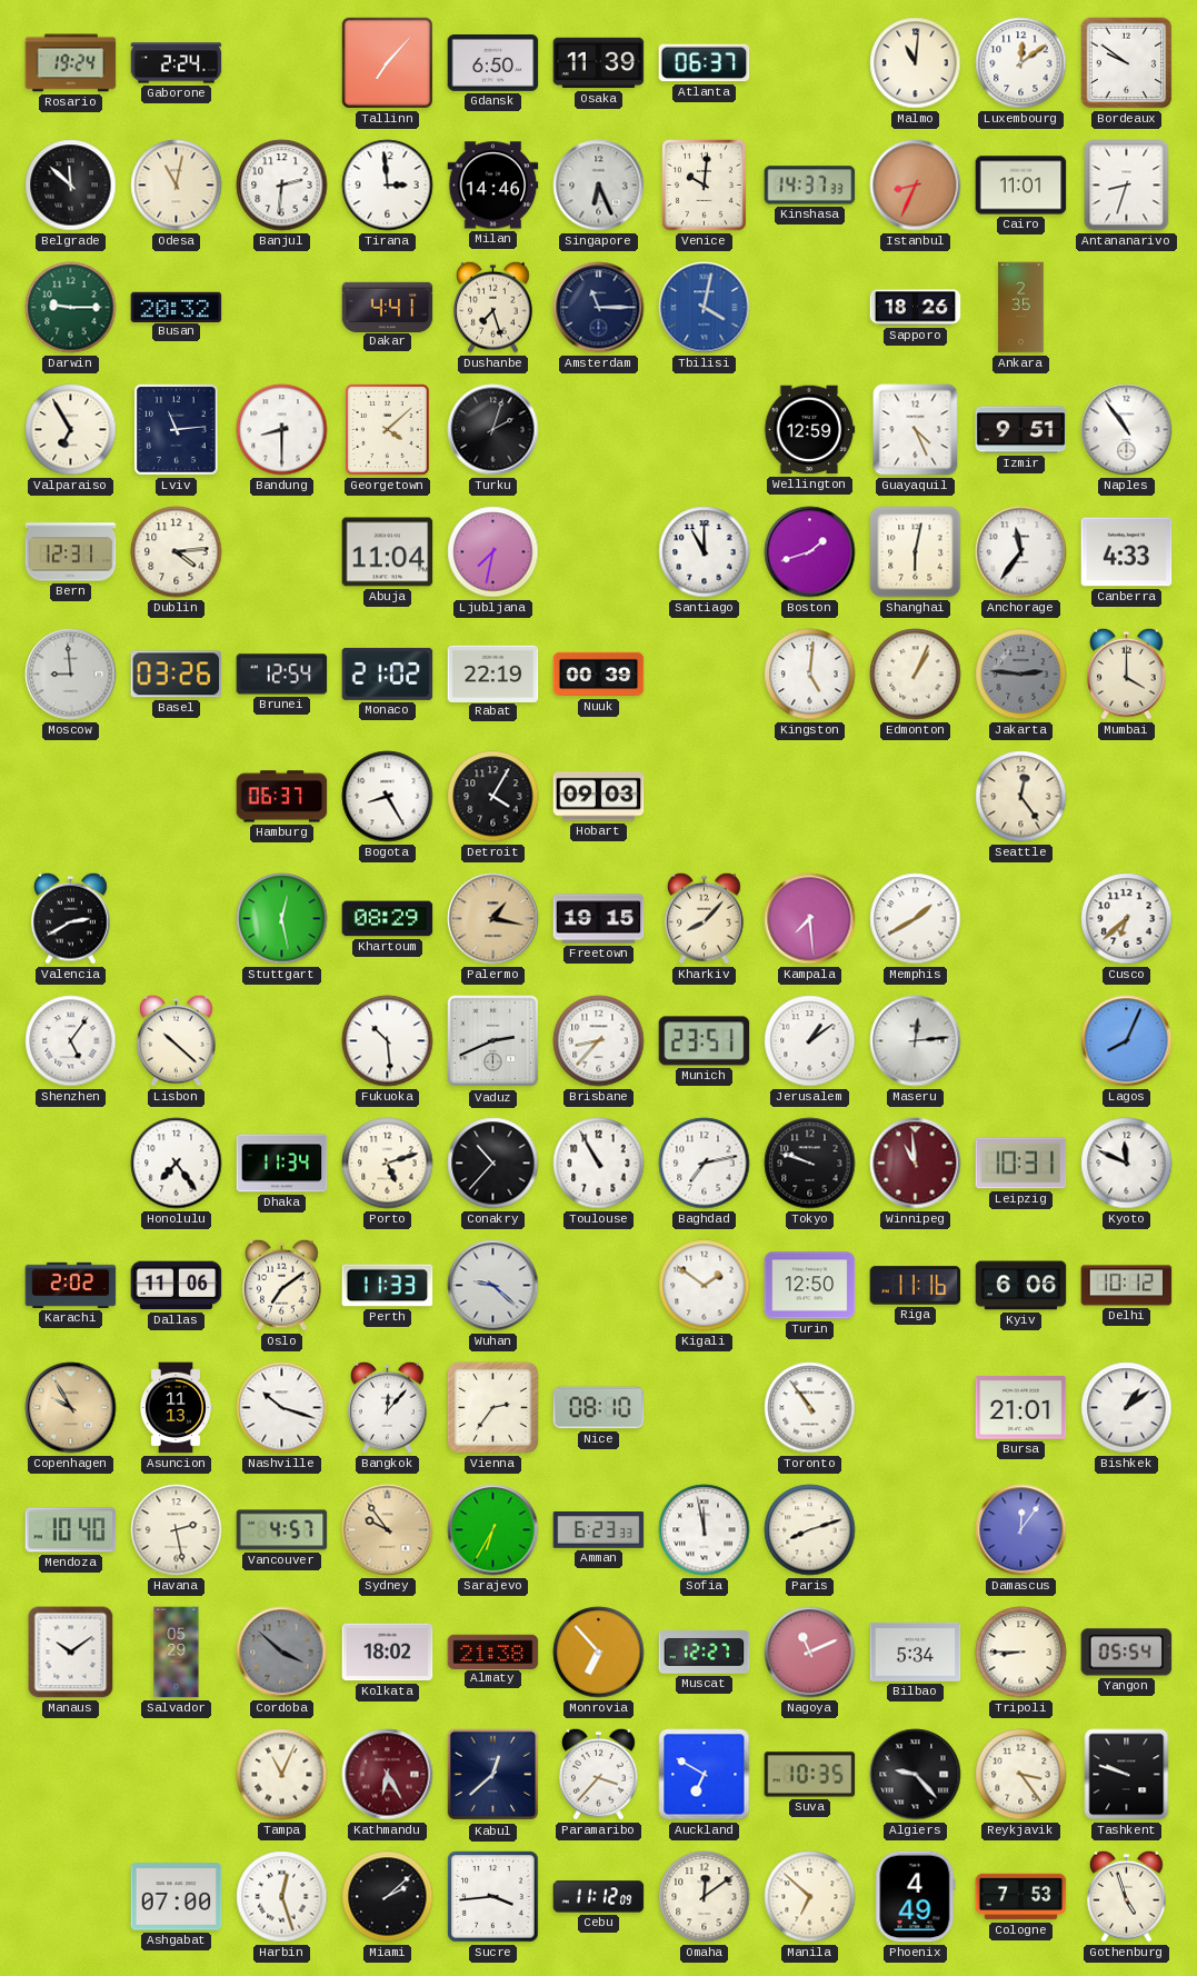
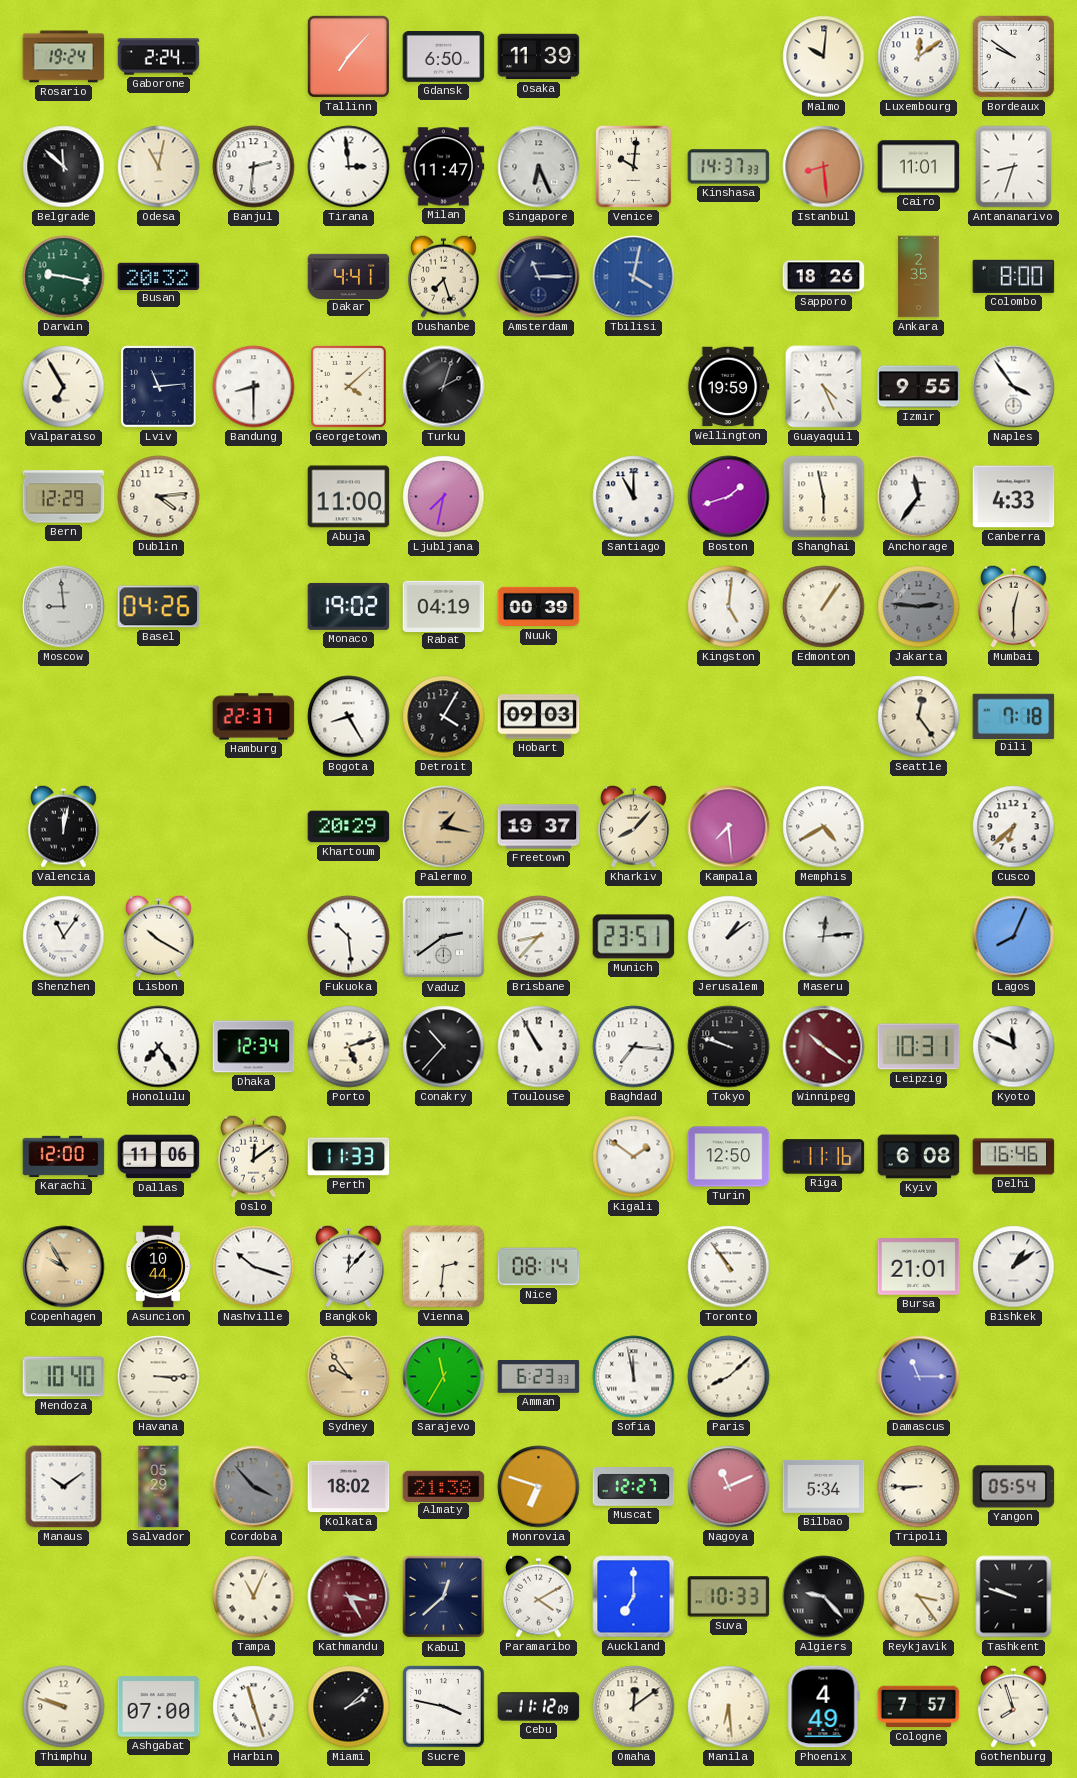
Atlanta: 06:37 -> none (705, 63)
Malmo: 11:01 -> 10:01 (824, 57)
Milan: 14:46 -> 11:47 (444, 167)
Istanbul: 8:34 -> 8:29 (824, 167)
Darwin: 9:15 -> 9:17 (64, 277)
Colombo: none -> 8:00 (1014, 276)
Wellington: 12:59 -> 19:59 (728, 387)
Izmir: 9:51 -> 9:55 (919, 387)
Naples: 10:54 -> 3:54 (1014, 387)
Bern: 12:31 -> 12:29 (64, 497)
Abuja: 11:04 -> 11:00 (349, 497)
Shanghai: 6:02 -> 5:58 (824, 497)
Basel: 03:26 -> 04:26 (159, 607)
Brunei: 12:54 -> none (282, 675)
Monaco: 21:02 -> 19:02 (349, 606)
Rabat: 22:19 -> 04:19 (444, 606)
Edmonton: 1:04 -> 1:06 (824, 607)
Mumbai: 4:00 -> 12:30 (1014, 606)
Hamburg: 06:37 -> 22:37 (254, 717)
Dili: none -> 7:18 (1014, 716)
Valencia: 2:40 -> 12:02 (64, 826)
Stuttgart: 12:28 -> none (282, 919)
Khartoum: 08:29 -> 20:29 (349, 827)
Freetown: 19:15 -> 19:37 (539, 827)
Memphis: 1:40 -> 4:40 (824, 827)
Shenzhen: 5:06 -> 11:06 (64, 937)
Lisbon: 10:22 -> 10:20 (159, 936)
Vaduz: 2:41 -> 2:39 (444, 937)
Dhaka: 11:34 -> 12:34 (254, 1047)
Baghdad: 7:13 -> 7:16 (634, 1047)
Winnipeg: 10:59 -> 10:21 (824, 1047)
Karachi: 2:02 -> 12:00 (64, 1156)
Oslo: 7:09 -> 12:09 (254, 1156)
Wuhan: 9:22 -> none (493, 1286)
Kyiv: 6:06 -> 6:08 (919, 1157)
Delhi: 10:12 -> 16:46 (1014, 1157)
Asuncion: 11:13 -> 10:44 (158, 1267)
Vienna: 2:36 -> 2:31 (443, 1266)
Nice: 08:10 -> 08:14 (539, 1267)
Havana: 2:28 -> 3:15 (159, 1377)
Vancouver: 4:57 -> none (282, 1530)
Sarajevo: 6:35 -> 11:35 (444, 1377)
Paris: 8:12 -> 8:08 (729, 1377)
Damascus: 12:06 -> 11:15 (919, 1377)
Cordoba: 3:52 -> 3:53 (254, 1487)
Monrovia: 6:53 -> 6:48 (539, 1487)
Kathmandu: 6:25 -> 3:25 (349, 1597)
Paramaribo: 3:37 -> 4:10 (539, 1596)
Auckland: 6:50 -> 7:00 (634, 1597)
Suva: 10:35 -> 10:33 (729, 1597)
Thimphu: none -> 9:48 (64, 1707)
Harbin: 12:27 -> 11:27 (254, 1707)
Sucre: 3:44 -> 3:47 (444, 1707)
Manila: 6:52 -> 6:29 (729, 1707)
Cologne: 7:53 -> 7:57 (919, 1707)
Gothenburg: 4:57 -> 7:57 (1014, 1706)
